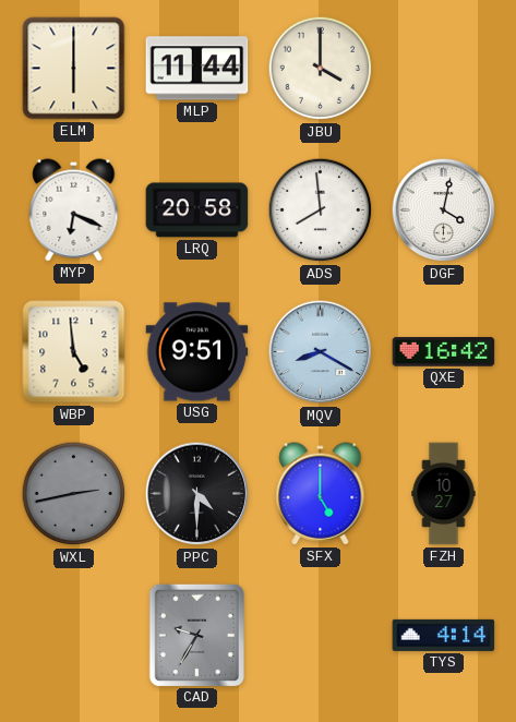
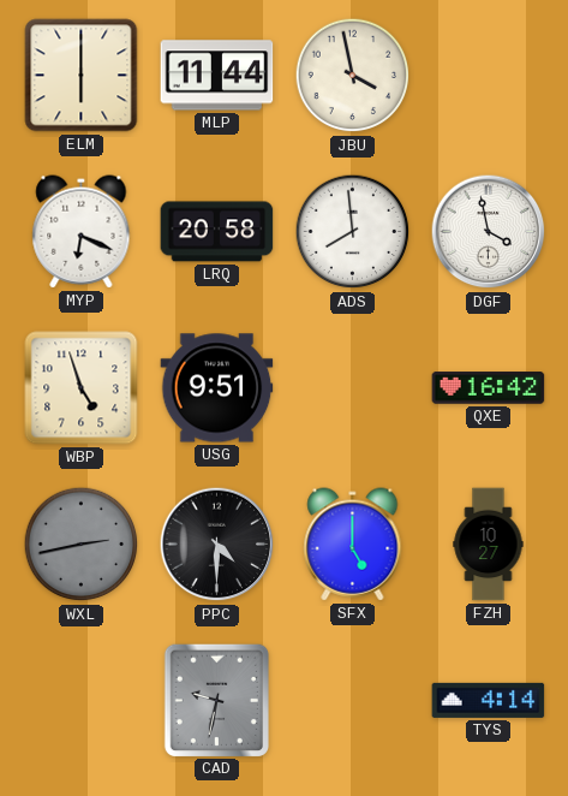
JBU: 4:00 -> 3:58 (353, 76)
DGF: 4:02 -> 3:58 (489, 232)
WBP: 4:59 -> 4:57 (82, 388)
MQV: 8:20 -> none (321, 352)
CAD: 9:35 -> 9:32 (216, 700)
